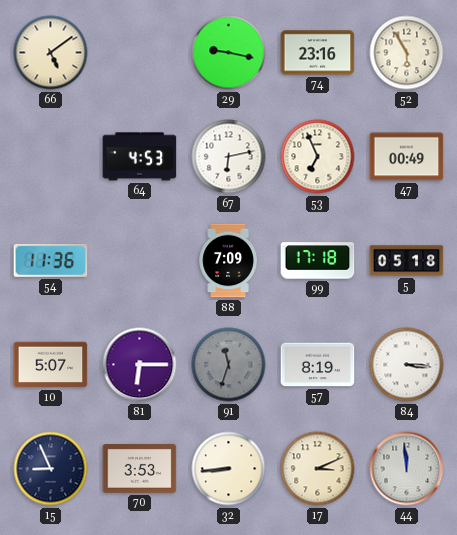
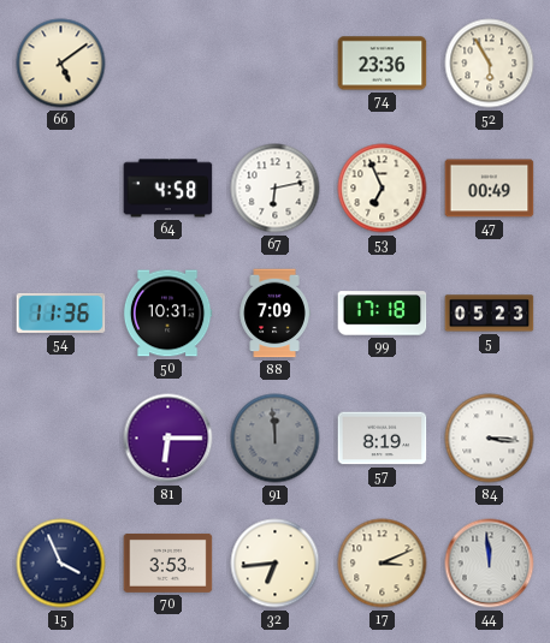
29: 9:17 -> none (229, 53)
74: 23:16 -> 23:36 (383, 64)
64: 4:53 -> 4:58 (168, 189)
50: none -> 10:31 (167, 314)
5: 05:18 -> 05:23 (490, 314)
10: 5:07 -> none (51, 365)
91: 11:33 -> 11:59 (276, 439)
15: 8:56 -> 3:56 (61, 564)
32: 8:44 -> 6:44 (276, 564)
